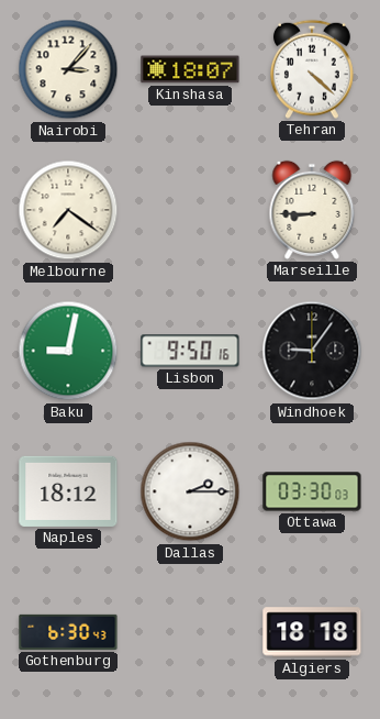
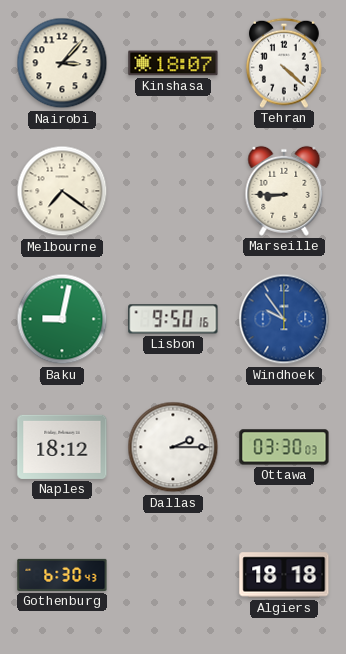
Windhoek: 9:06 -> 9:54 (284, 319)
Windhoek dial: black -> blue (284, 319)
